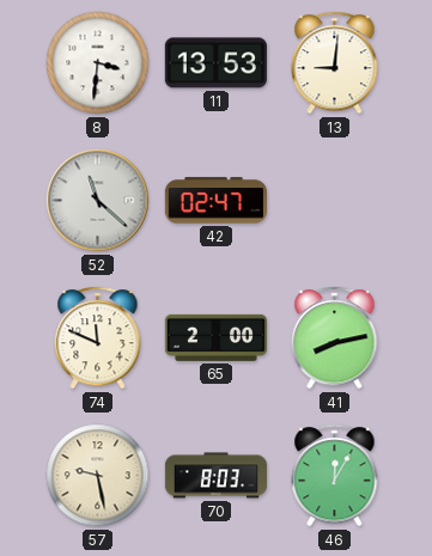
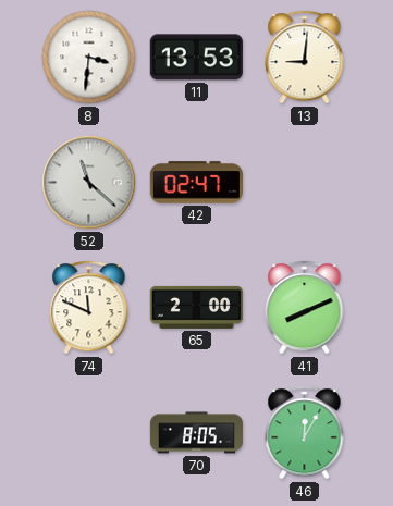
41: 8:13 -> 8:11 (305, 308)
57: 9:28 -> none (98, 476)
70: 8:03 -> 8:05 (196, 433)
